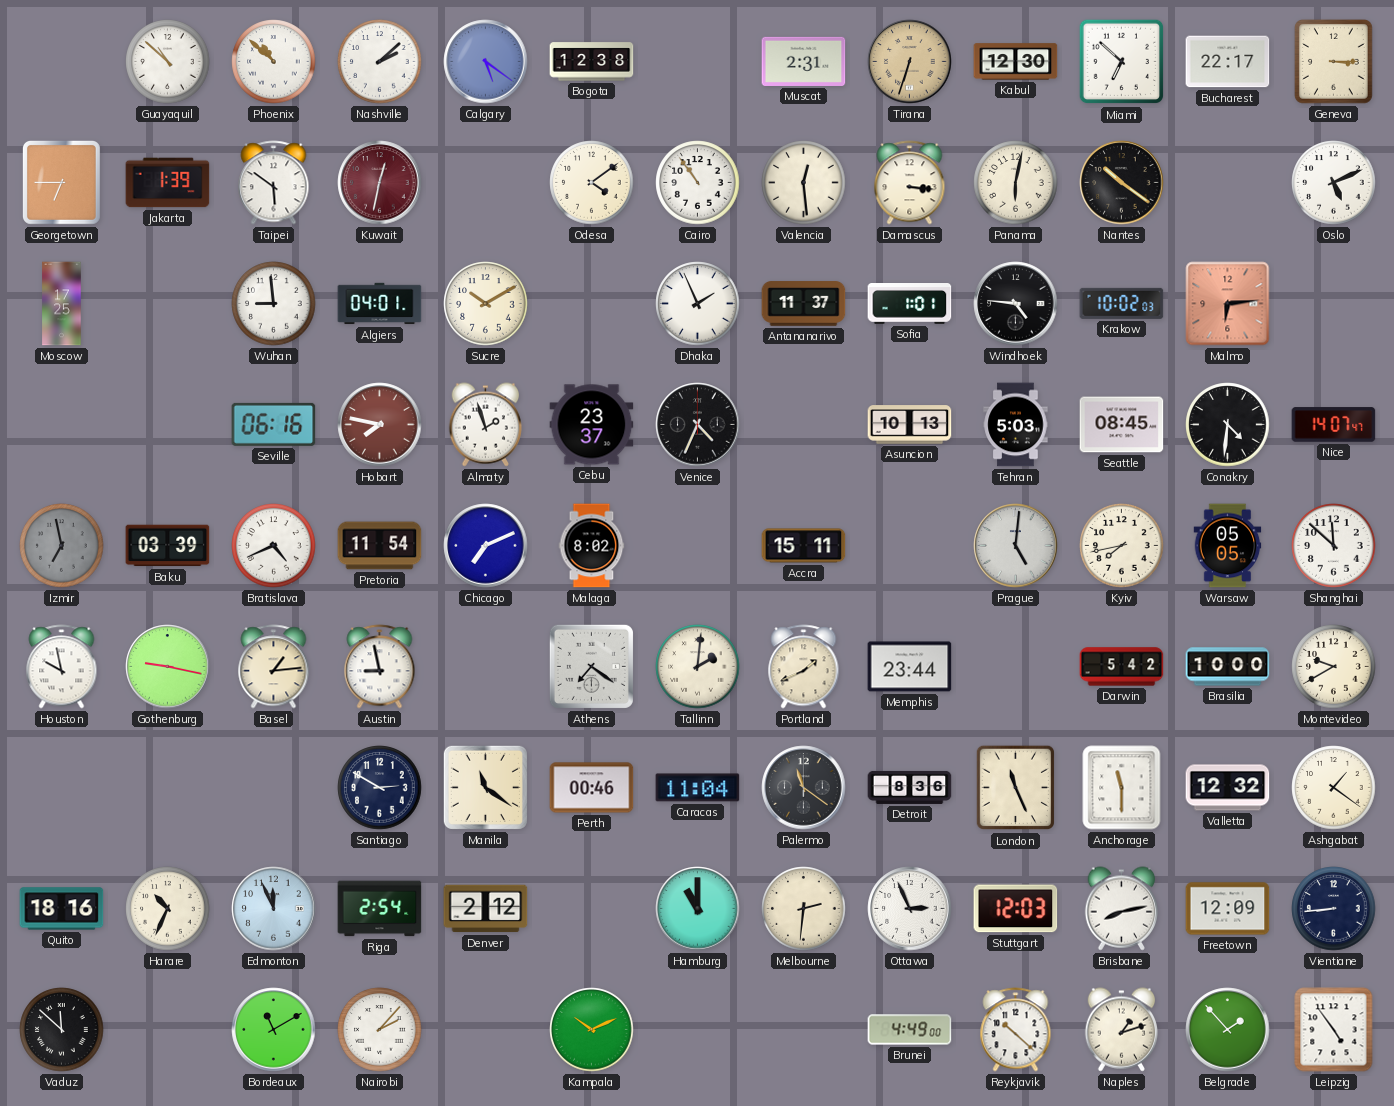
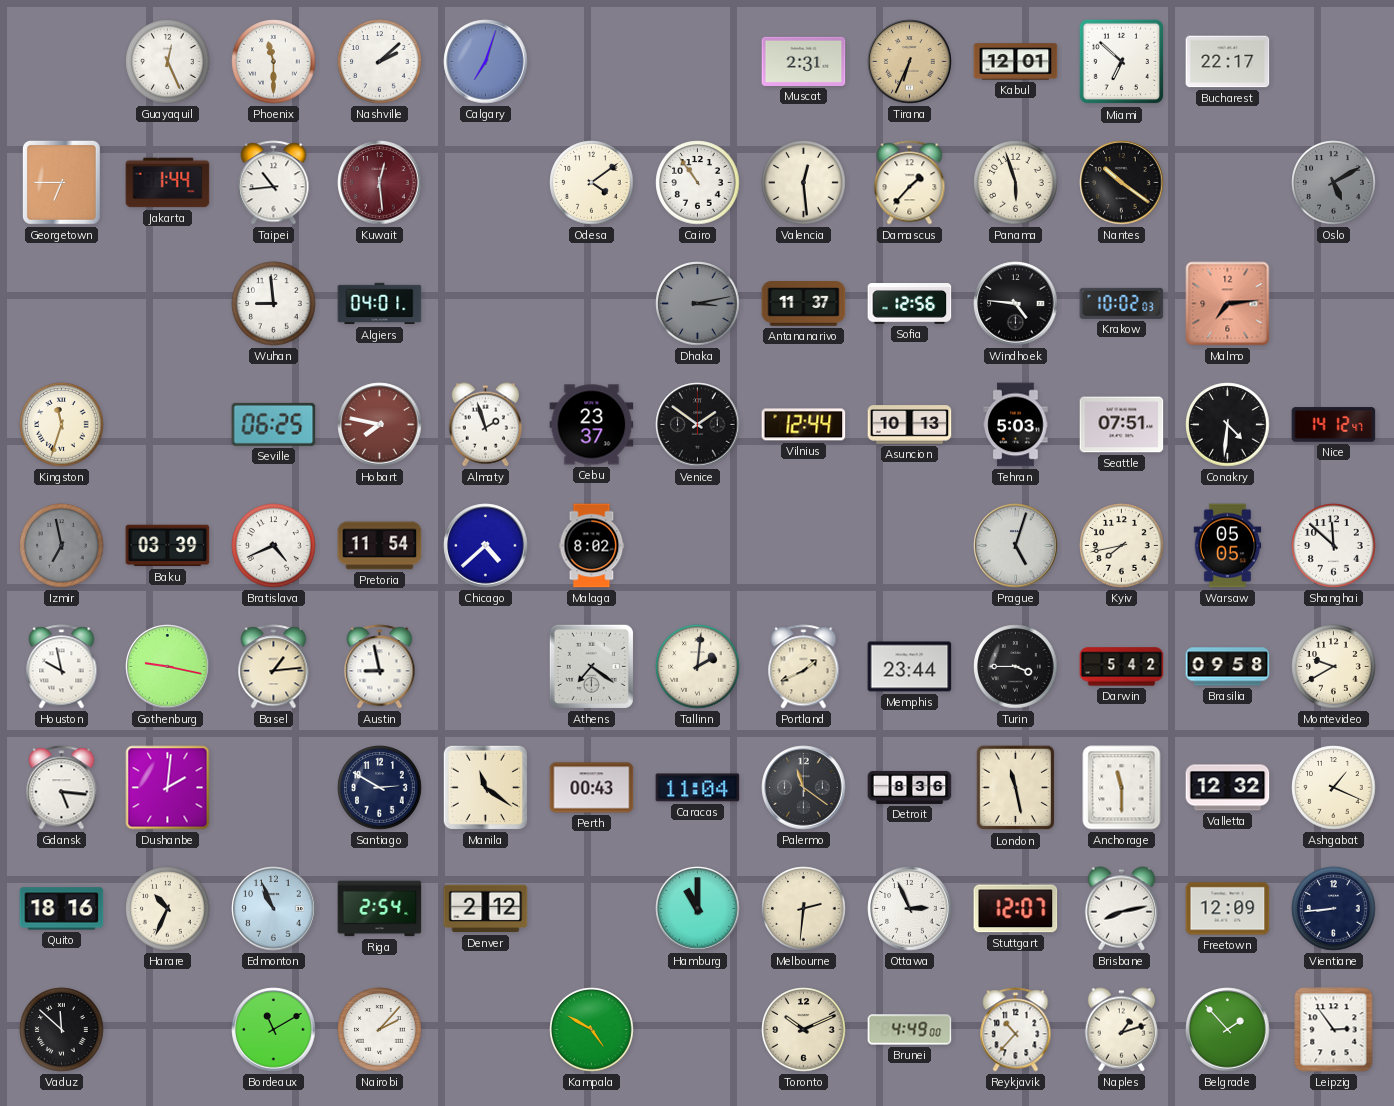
Guayaquil: 10:52 -> 12:26 (168, 62)
Phoenix: 10:52 -> 11:30 (274, 62)
Calgary: 5:21 -> 7:03 (486, 62)
Bogota: 12:38 -> none (592, 62)
Tirana: 6:33 -> 6:34 (910, 62)
Kabul: 12:30 -> 12:01 (1016, 62)
Geneva: 3:15 -> none (1333, 62)
Jakarta: 1:39 -> 1:44 (168, 183)
Taipei: 5:51 -> 10:44 (274, 183)
Kuwait: 12:32 -> 12:29 (380, 183)
Damascus: 3:16 -> 1:37 (910, 183)
Panama: 6:02 -> 5:57 (1016, 183)
Oslo: 5:11 -> 5:10 (1334, 183)
Oslo dial: white -> grey (1334, 183)
Moscow: 17:25 -> none (62, 304)
Sucre: 10:10 -> none (486, 304)
Dhaka: 1:56 -> 3:13 (698, 304)
Dhaka dial: white -> grey (698, 304)
Sofia: 1:01 -> 12:56 (910, 304)
Malmo: 6:14 -> 7:14 (1228, 304)
Kingston: none -> 11:33 (62, 425)
Seville: 06:16 -> 06:25 (274, 424)
Venice: 4:34 -> 1:51 (698, 425)
Vilnius: none -> 12:44 (804, 425)
Seattle: 08:45 -> 07:51 (1122, 425)
Nice: 14:07 -> 14:12 (1334, 425)
Chicago: 7:11 -> 4:38 (486, 546)
Accra: 15:11 -> none (804, 546)
Prague: 5:01 -> 5:03 (1016, 546)
Turin: none -> 3:45 (1016, 667)
Brasilia: 10:00 -> 09:58 (1228, 667)
Gdansk: none -> 5:16 (62, 788)
Dushanbe: none -> 2:01 (168, 788)
Perth: 00:46 -> 00:43 (592, 788)
London: 11:26 -> 11:28 (1015, 788)
Ashgabat: 1:21 -> 1:19 (1334, 788)
Edmonton: 11:56 -> 10:56 (274, 909)
Stuttgart: 12:03 -> 12:07 (1016, 909)
Kampala: 10:11 -> 4:50 (592, 1030)
Toronto: none -> 10:11 (804, 1030)
Reykjavik: 10:22 -> 10:37 (1016, 1030)
Leipzig: 4:54 -> 2:54 (1334, 1030)
